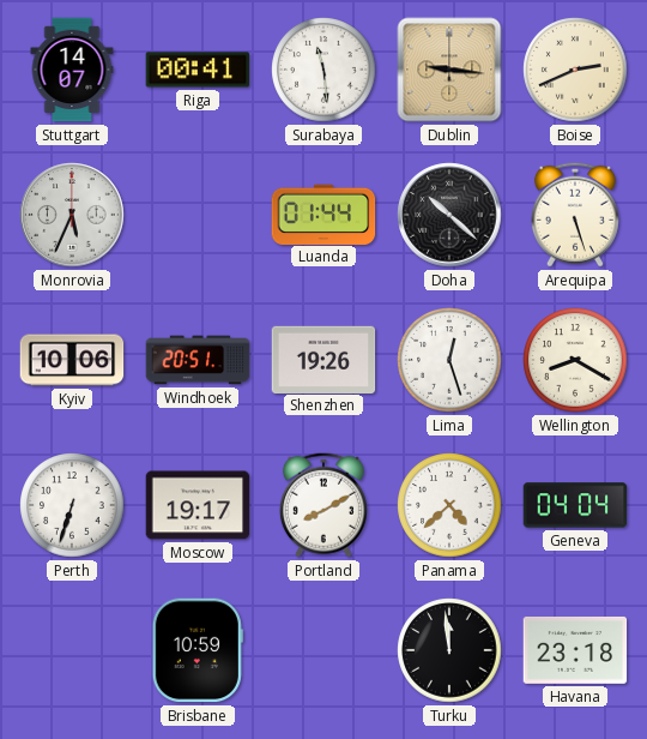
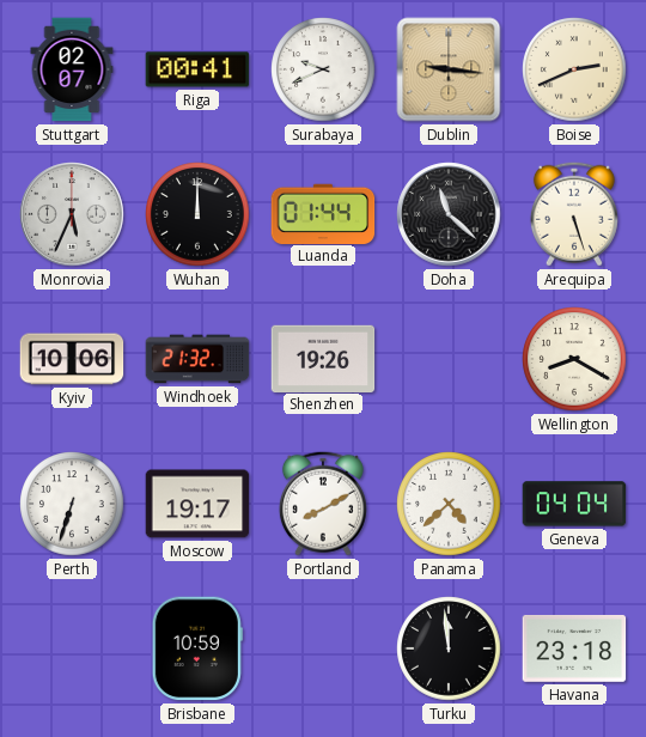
Stuttgart: 14:07 -> 02:07 (72, 69)
Surabaya: 11:29 -> 9:41 (323, 69)
Wuhan: none -> 12:00 (197, 214)
Doha: 10:22 -> 11:22 (449, 214)
Windhoek: 20:51 -> 21:32 (197, 359)
Lima: 12:27 -> none (449, 360)
